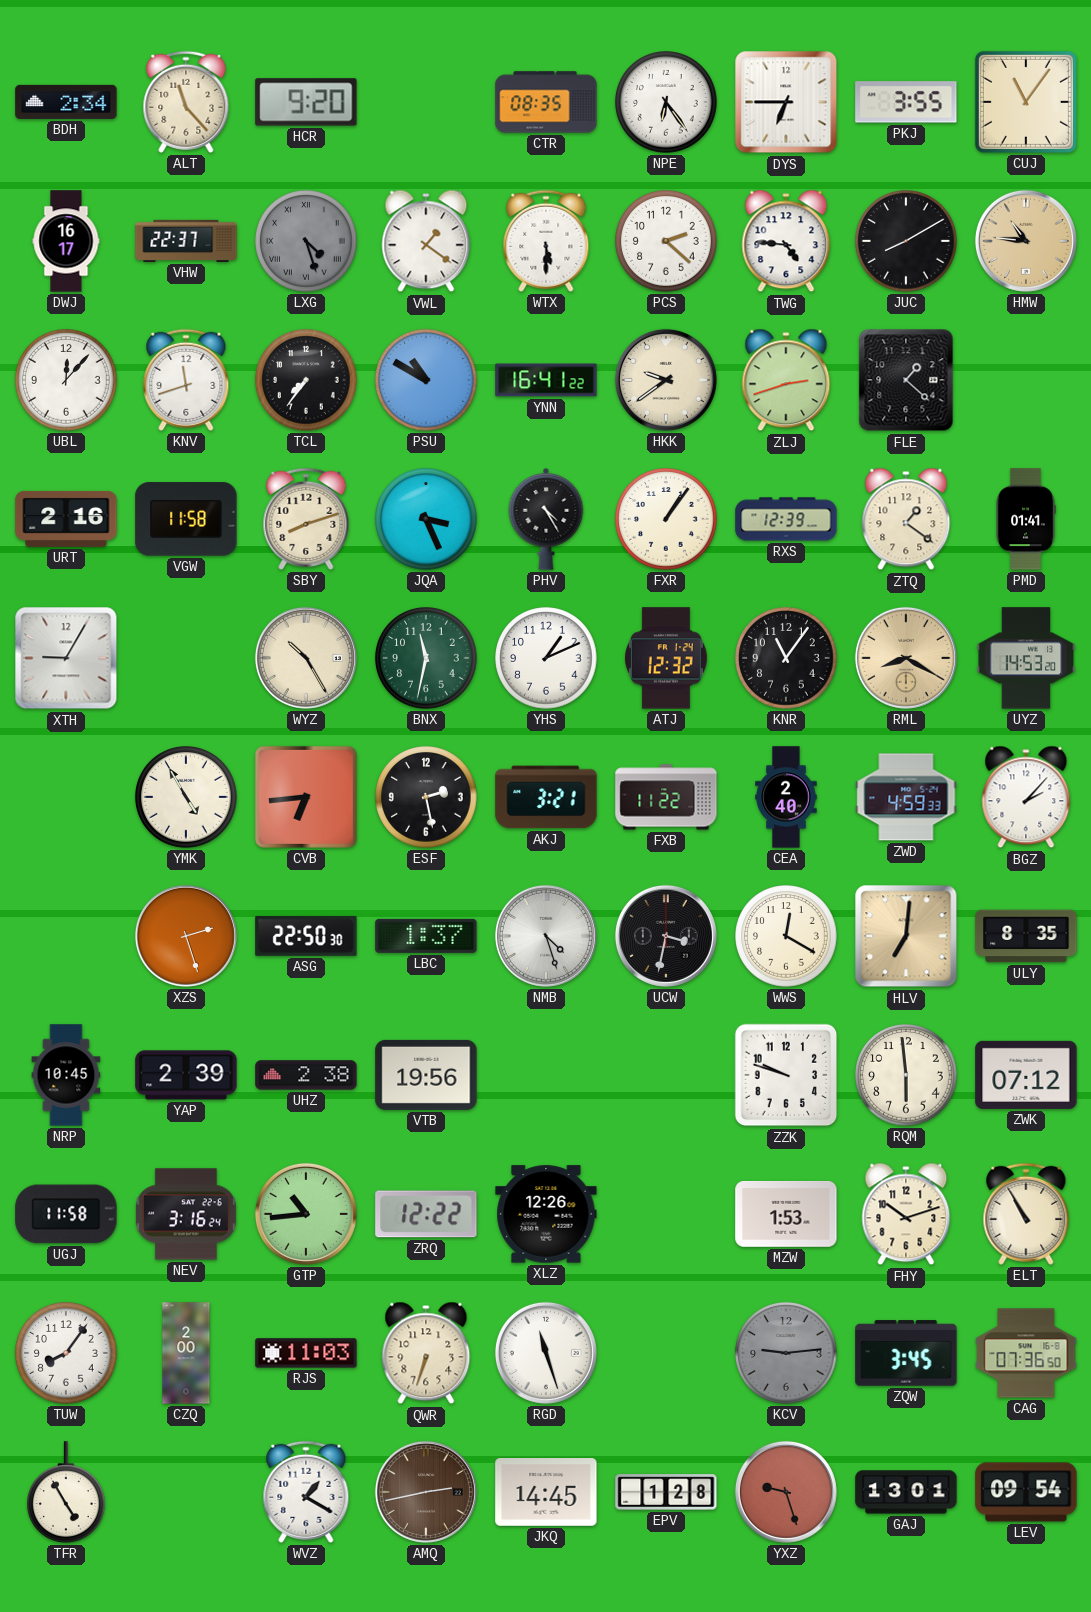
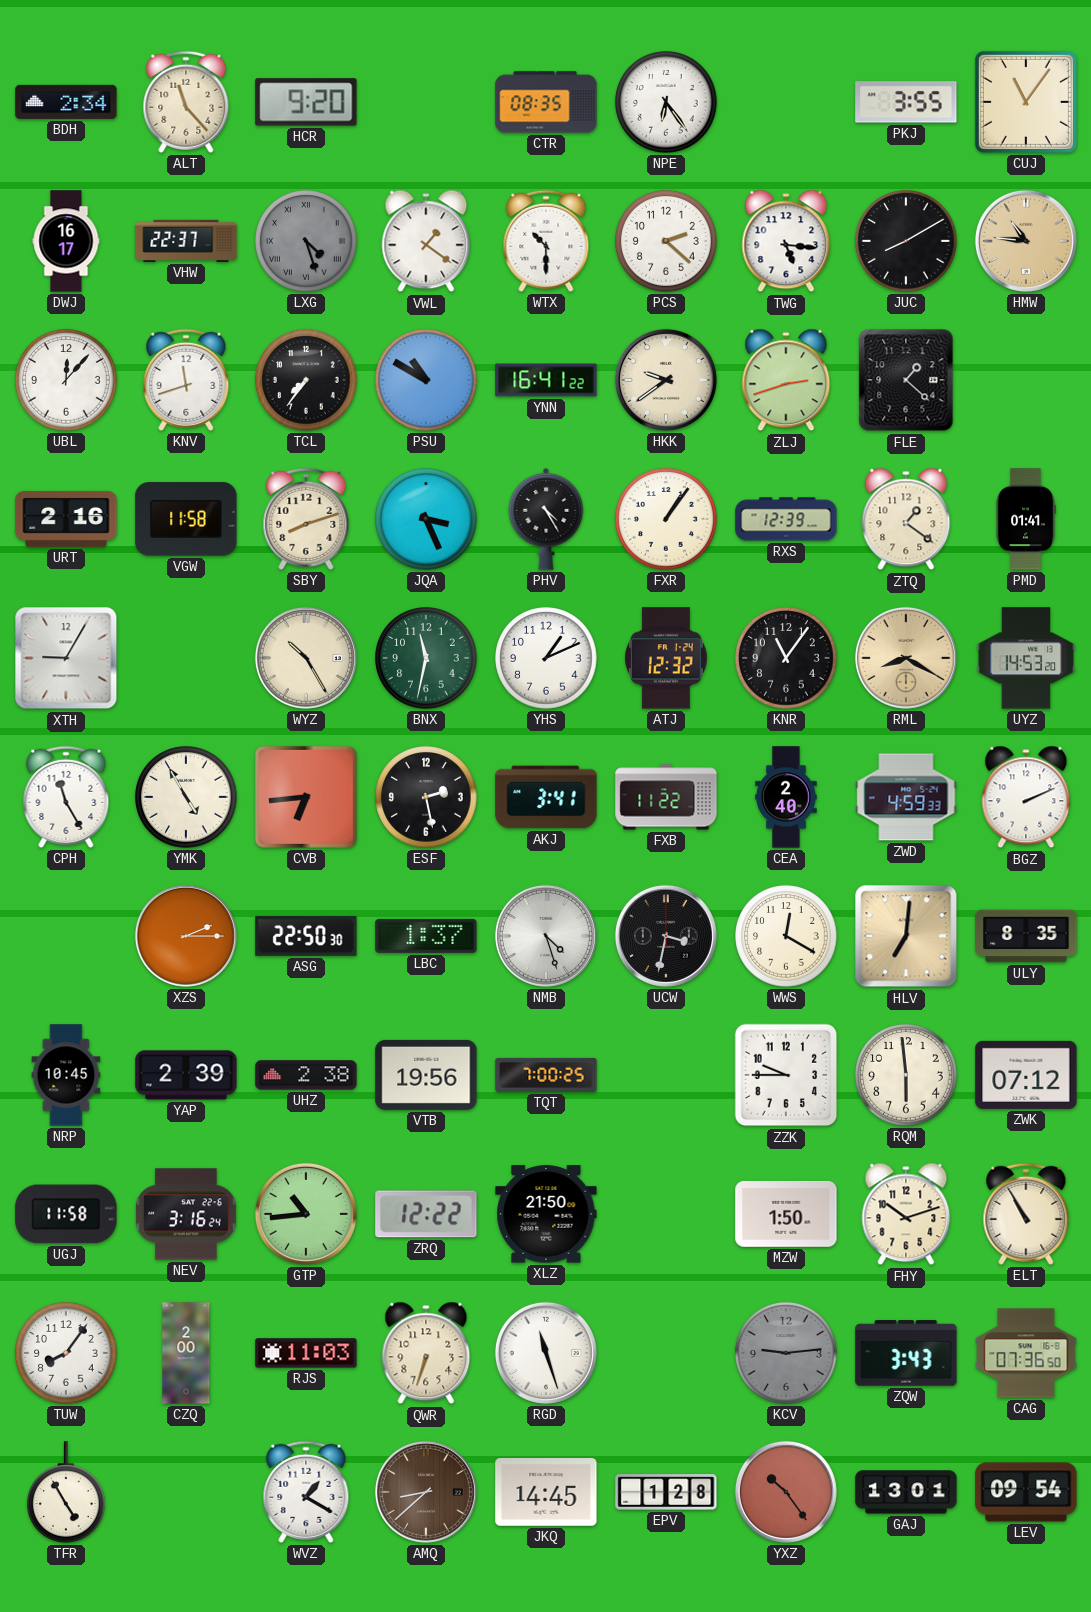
DYS: 6:45 -> none (786, 102)
WTX: 5:30 -> 10:30 (546, 241)
TWG: 4:46 -> 5:16 (786, 241)
CPH: none -> 11:25 (66, 797)
AKJ: 3:21 -> 3:41 (546, 797)
BGZ: 2:07 -> 2:11 (1026, 797)
XZS: 2:27 -> 2:15 (186, 936)
TQT: none -> 7:00 (546, 1075)
ZZK: 9:48 -> 9:45 (786, 1075)
XLZ: 12:26 -> 21:50 (546, 1214)
MZW: 1:53 -> 1:50 (786, 1214)
ZQW: 3:45 -> 3:43 (906, 1353)
AMQ: 2:43 -> 8:38 (426, 1492)
YXZ: 9:27 -> 10:24 (786, 1492)
